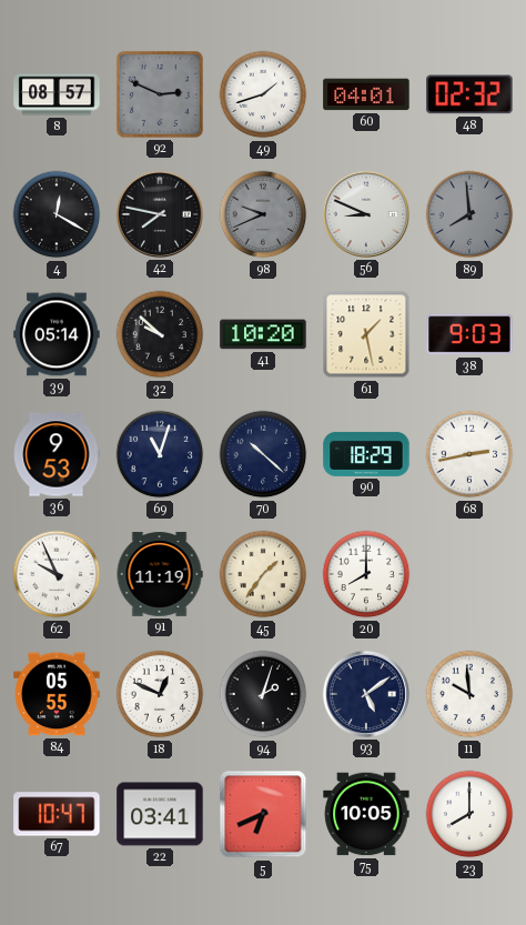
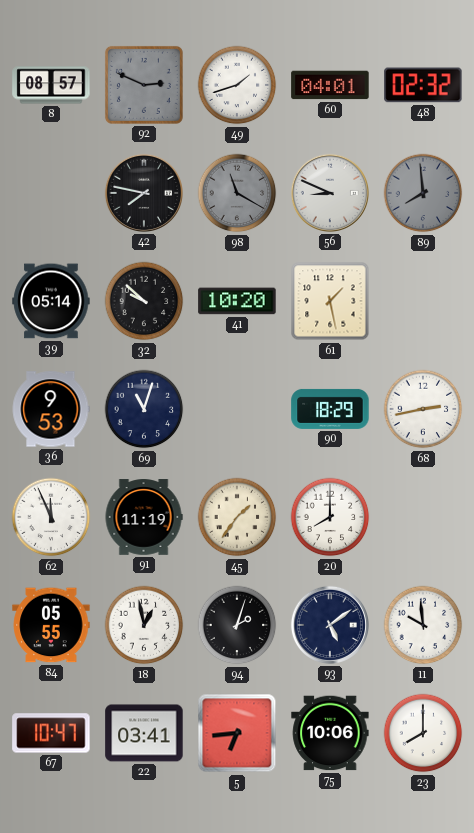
4: 12:20 -> none (57, 214)
98: 9:41 -> 11:20 (237, 193)
38: 9:03 -> none (469, 334)
70: 10:22 -> none (263, 454)
62: 9:56 -> 11:56 (51, 517)
18: 12:49 -> 12:58 (144, 625)
5: 6:41 -> 6:44 (237, 733)
75: 10:05 -> 10:06 (330, 733)
